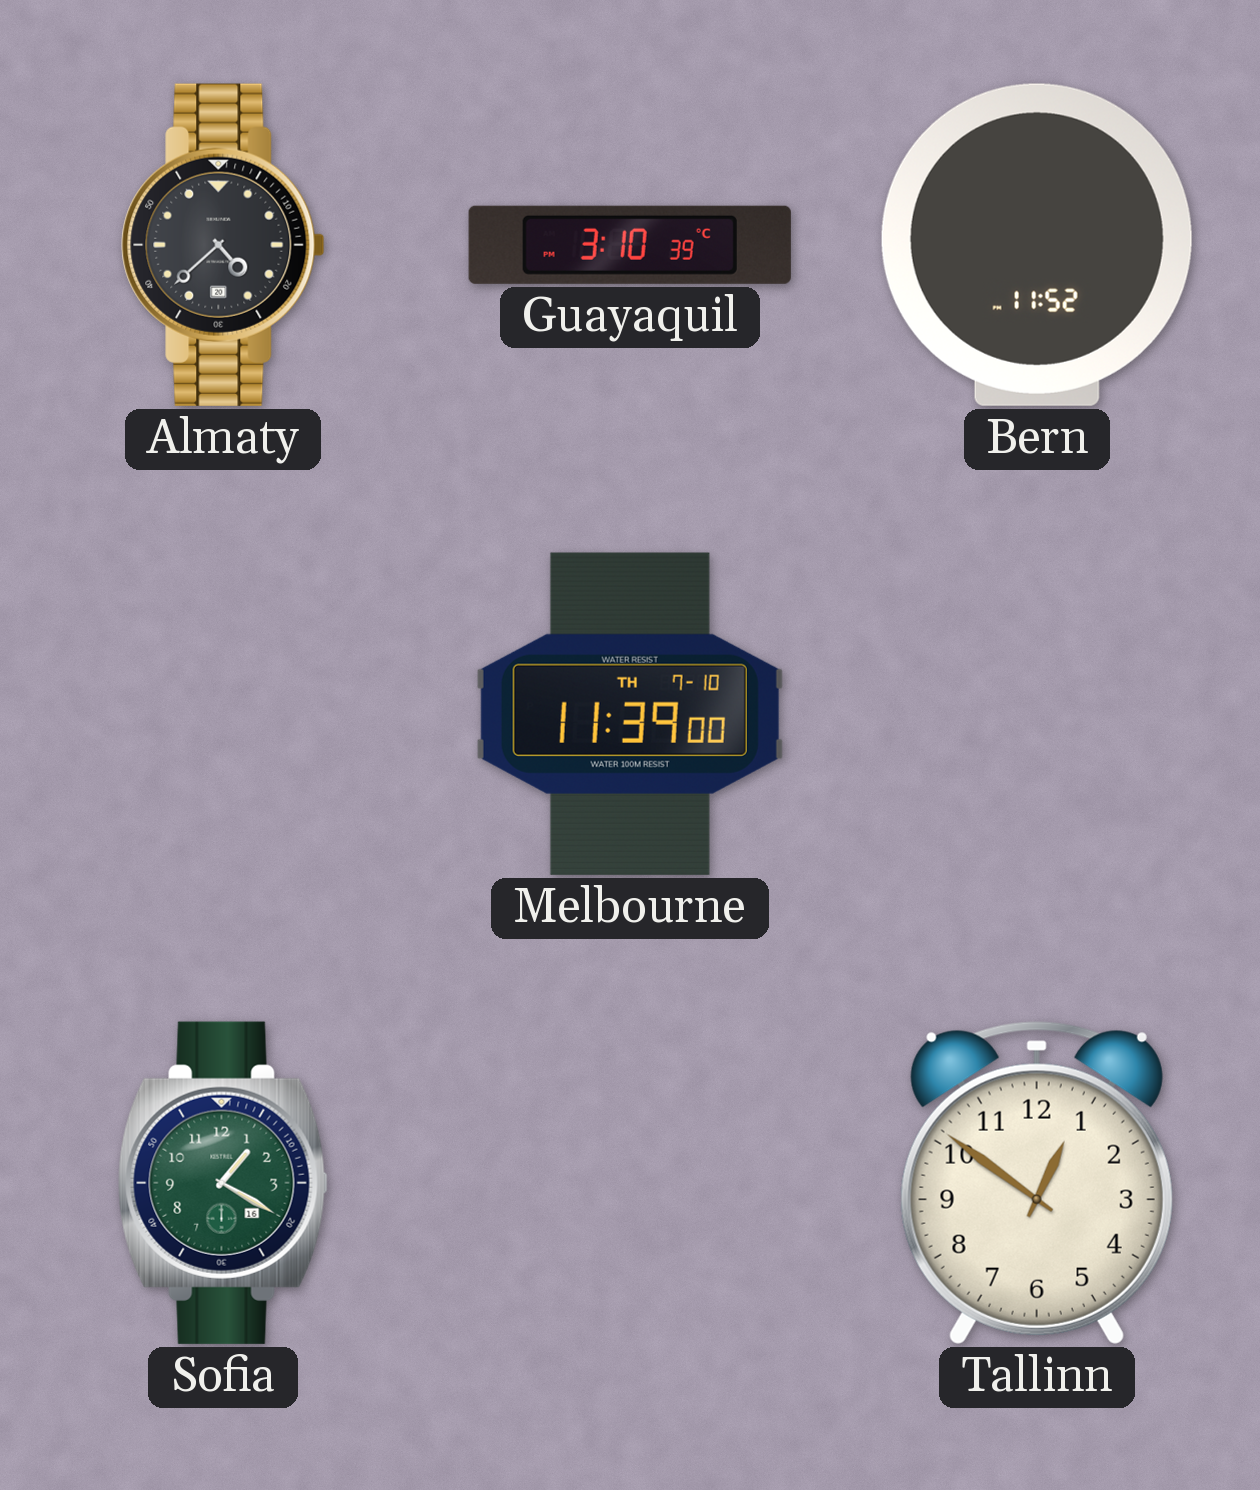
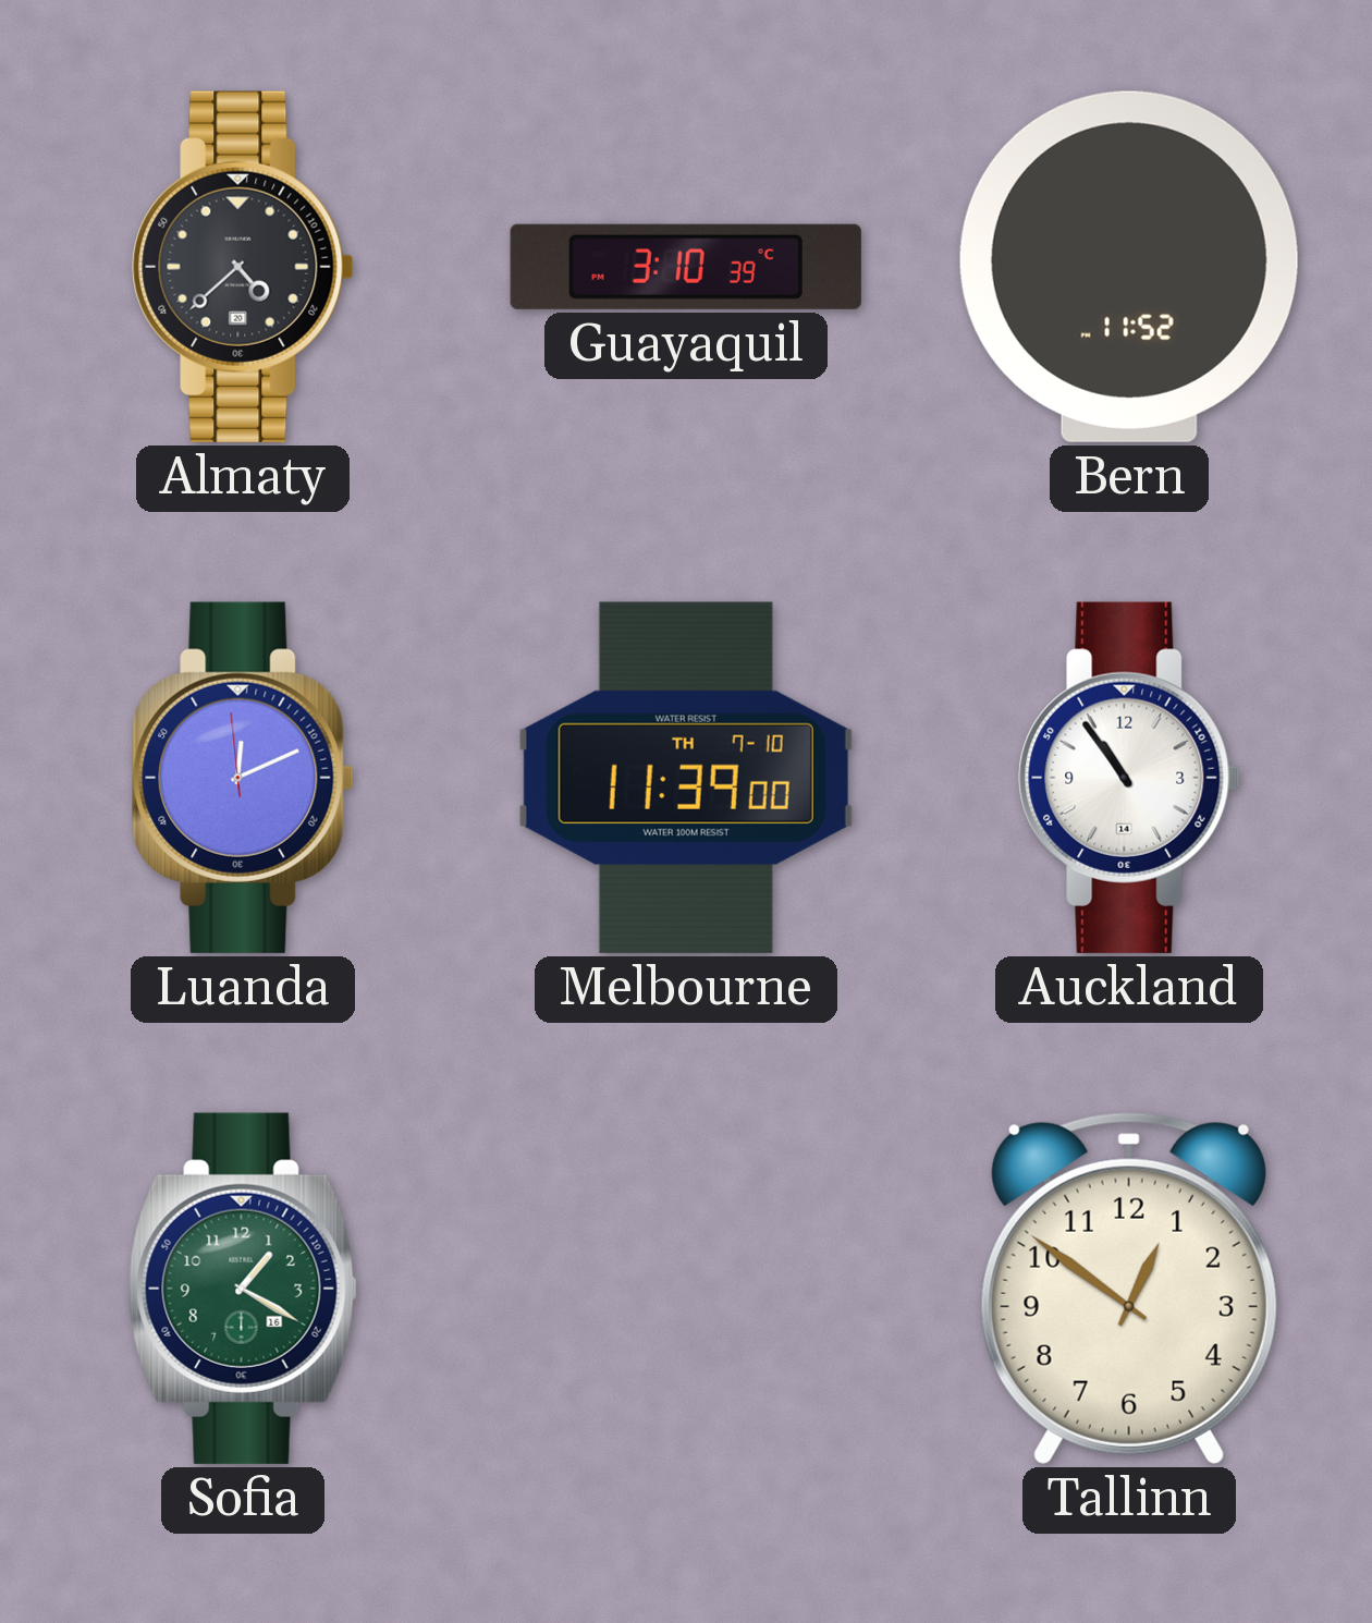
Luanda: none -> 12:10 (243, 778)
Auckland: none -> 10:54 (1129, 778)
